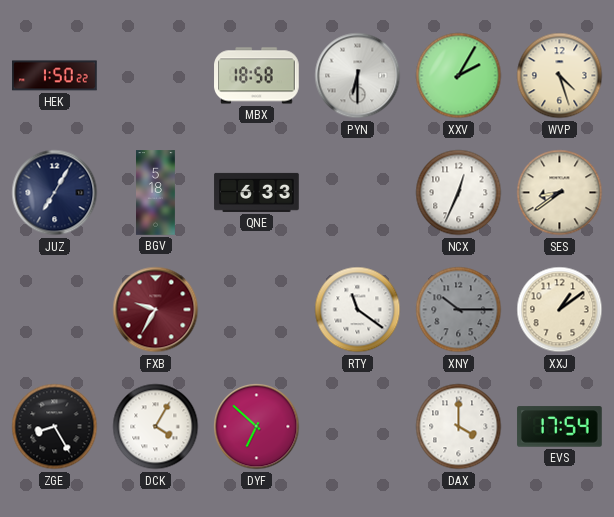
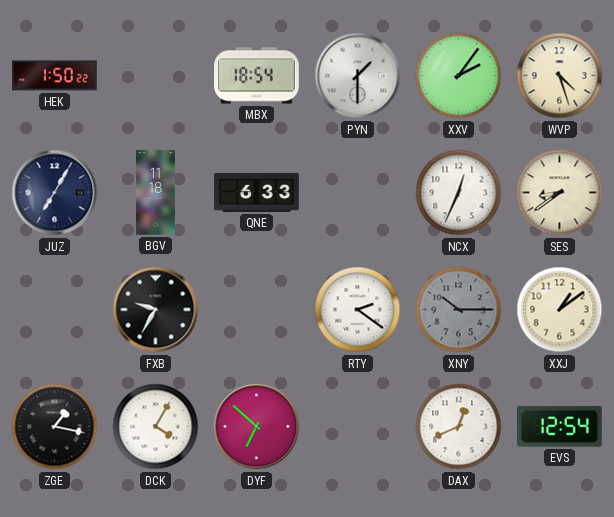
MBX: 18:58 -> 18:54 (257, 76)
PYN: 6:30 -> 1:30 (358, 76)
XXV: 2:05 -> 2:06 (459, 76)
BGV: 5:18 -> 11:18 (156, 193)
FXB dial: burgundy -> black (156, 310)
RTY: 11:21 -> 2:21 (358, 310)
ZGE: 8:25 -> 1:17 (55, 427)
DAX: 4:00 -> 12:41 (459, 427)
EVS: 17:54 -> 12:54 (560, 427)
